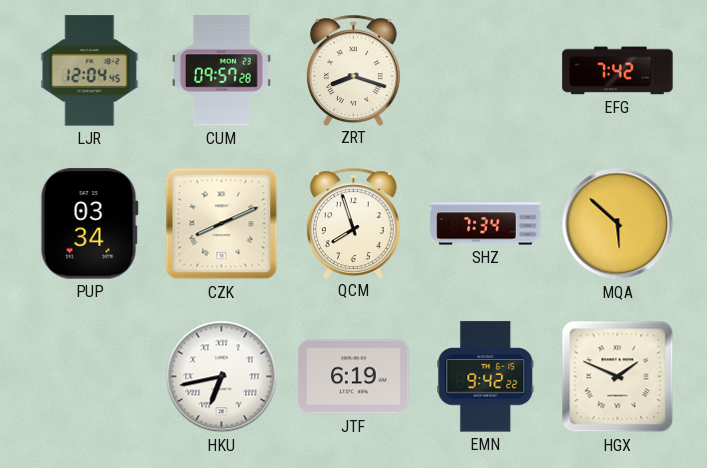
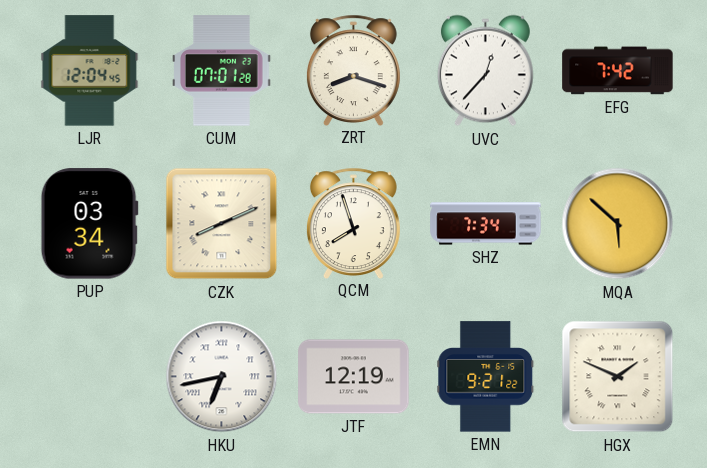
CUM: 09:57 -> 07:01 (222, 71)
UVC: none -> 12:37 (485, 71)
JTF: 6:19 -> 12:19 (354, 377)
EMN: 9:42 -> 9:21 (486, 377)
